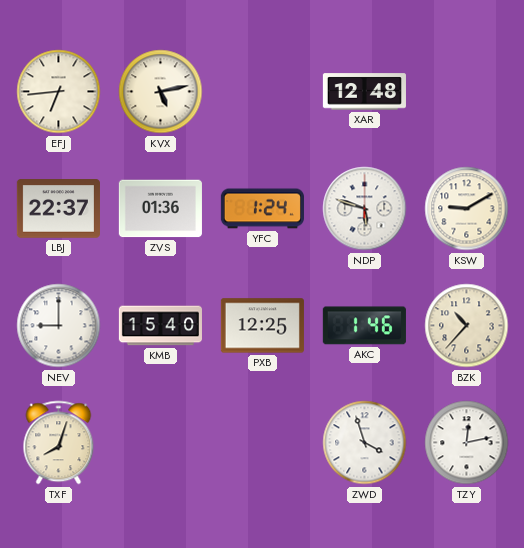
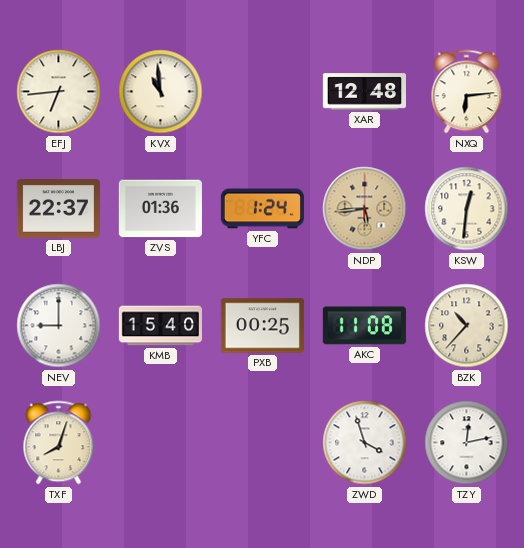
KVX: 5:13 -> 10:59 (161, 92)
NXQ: none -> 6:14 (467, 92)
NDP: 5:48 -> 5:44 (365, 209)
NDP dial: white -> champagne (365, 209)
KSW: 9:10 -> 12:31 (467, 209)
PXB: 12:25 -> 00:25 (262, 326)
AKC: 1:46 -> 11:08 (364, 326)
